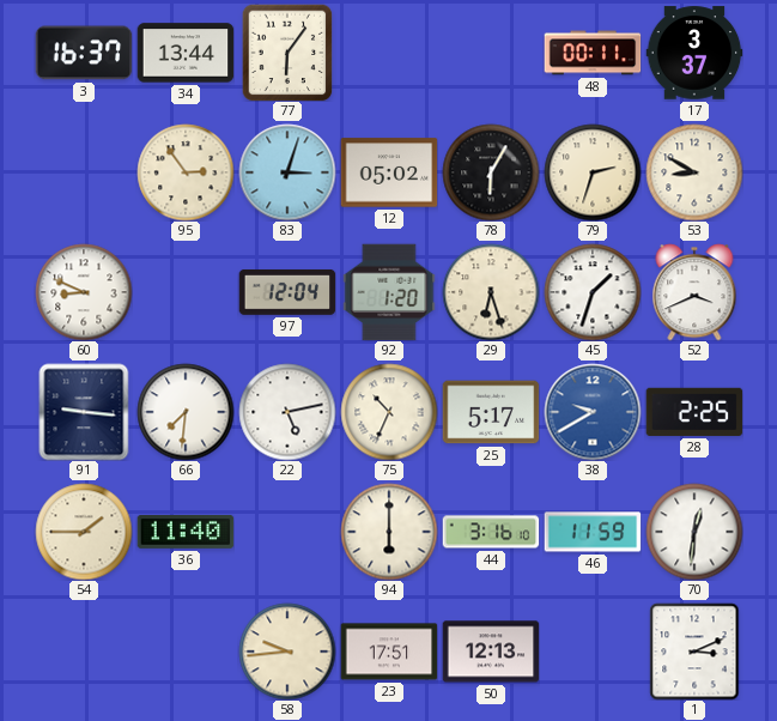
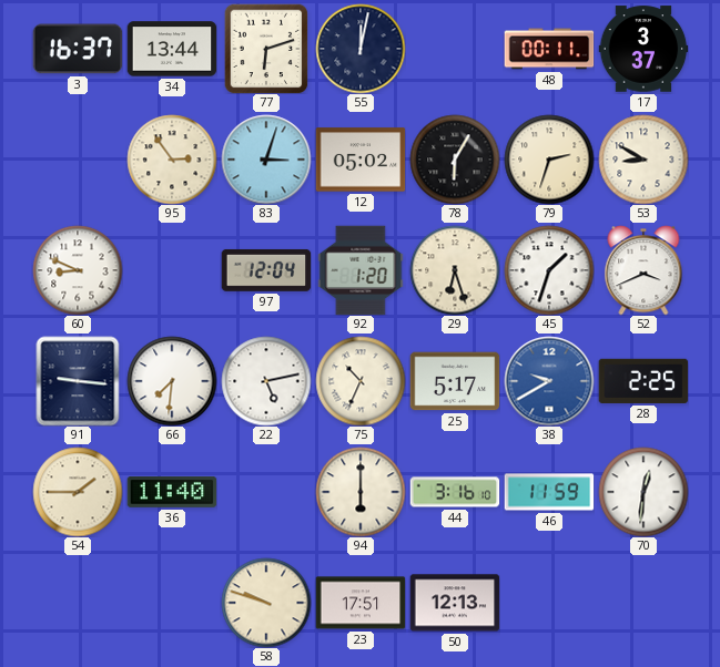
77: 6:06 -> 6:12 (266, 49)
55: none -> 12:02 (361, 49)
58: 9:44 -> 9:48 (266, 603)
1: 3:11 -> none (694, 652)
